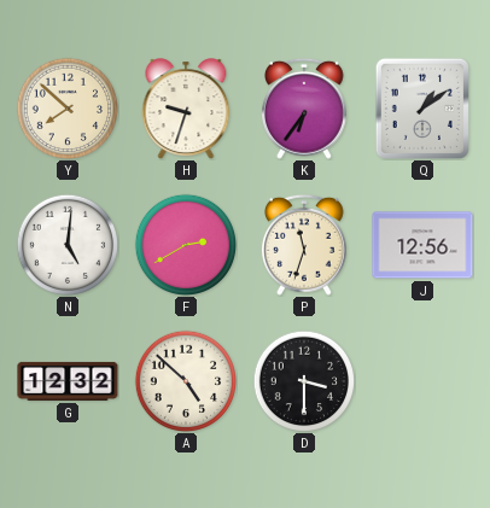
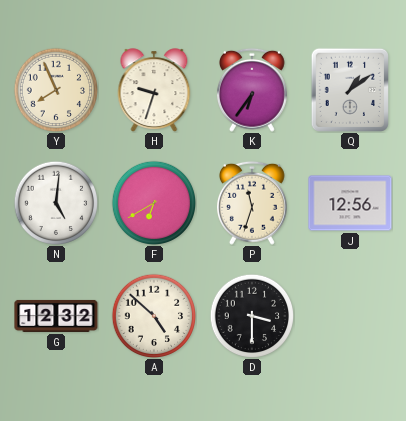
Y: 7:52 -> 7:56 (56, 90)
F: 2:40 -> 6:40 (154, 203)
